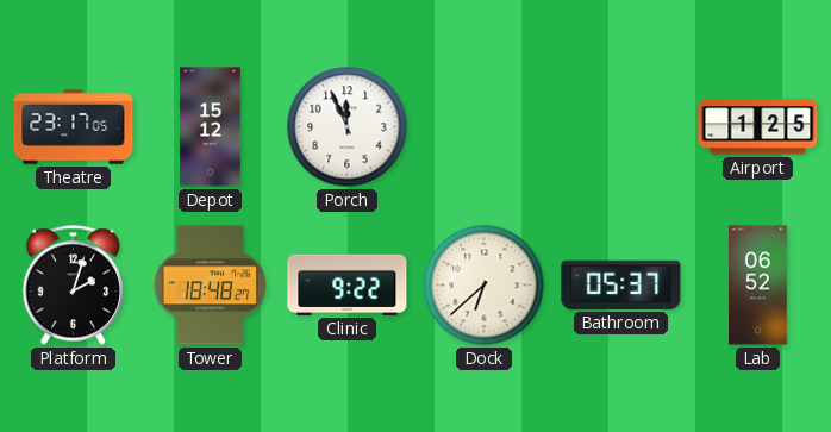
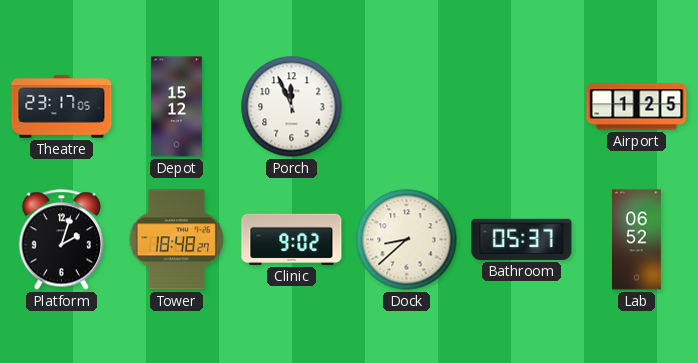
Clinic: 9:22 -> 9:02 (292, 239)
Dock: 6:38 -> 8:38 (407, 240)
